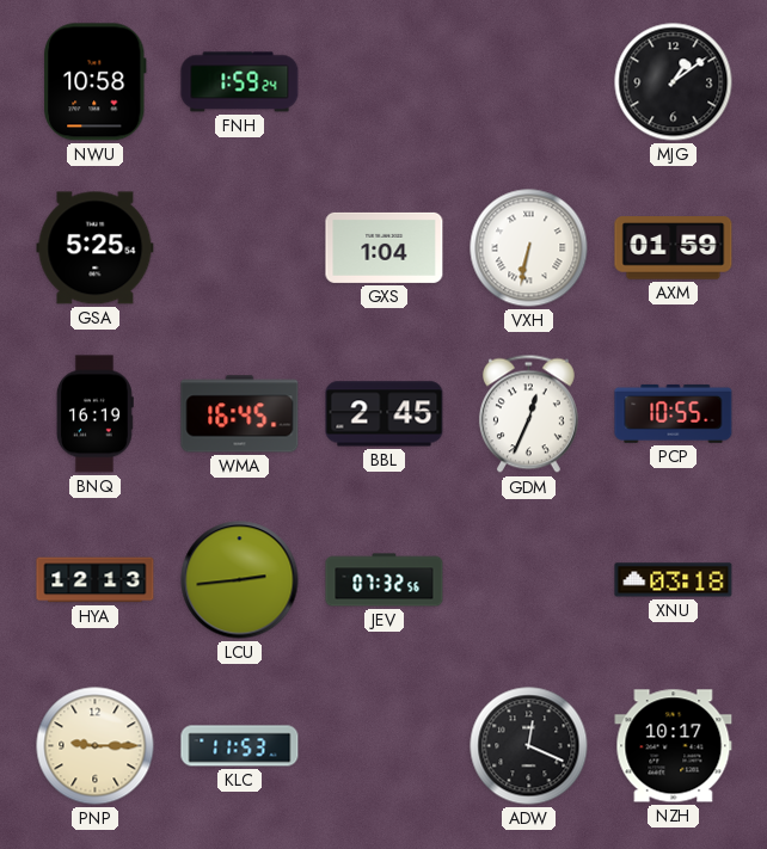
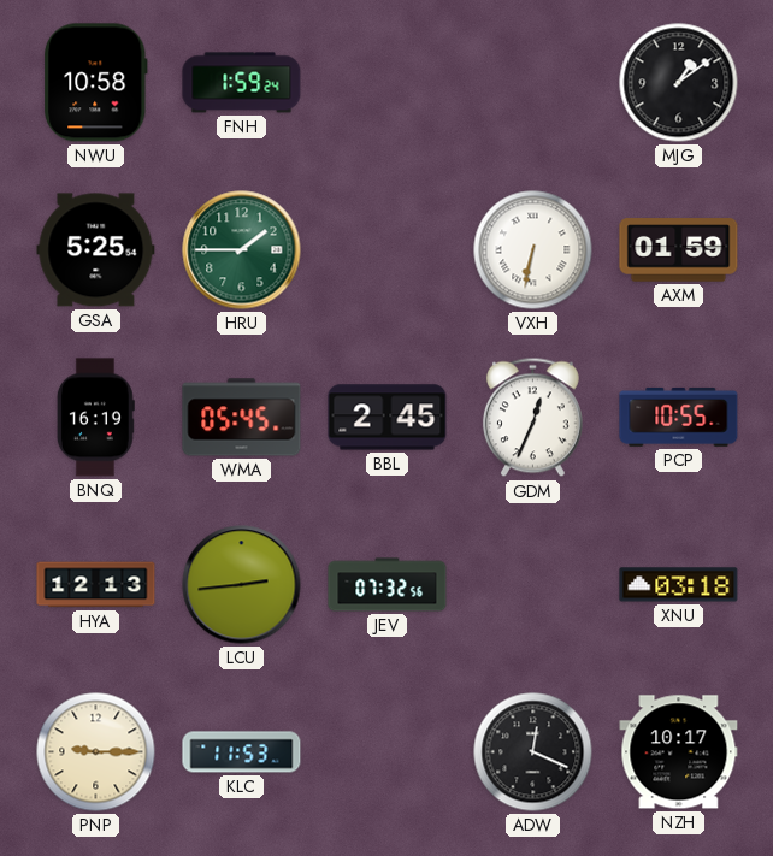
HRU: none -> 1:45 (242, 250)
GXS: 1:04 -> none (385, 247)
WMA: 16:45 -> 05:45 (242, 418)
